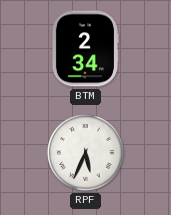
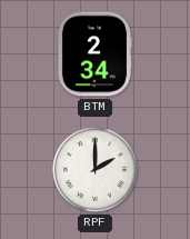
RPF: 5:34 -> 2:00 (96, 170)
